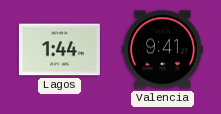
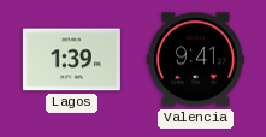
Lagos: 1:44 -> 1:39 (71, 60)
